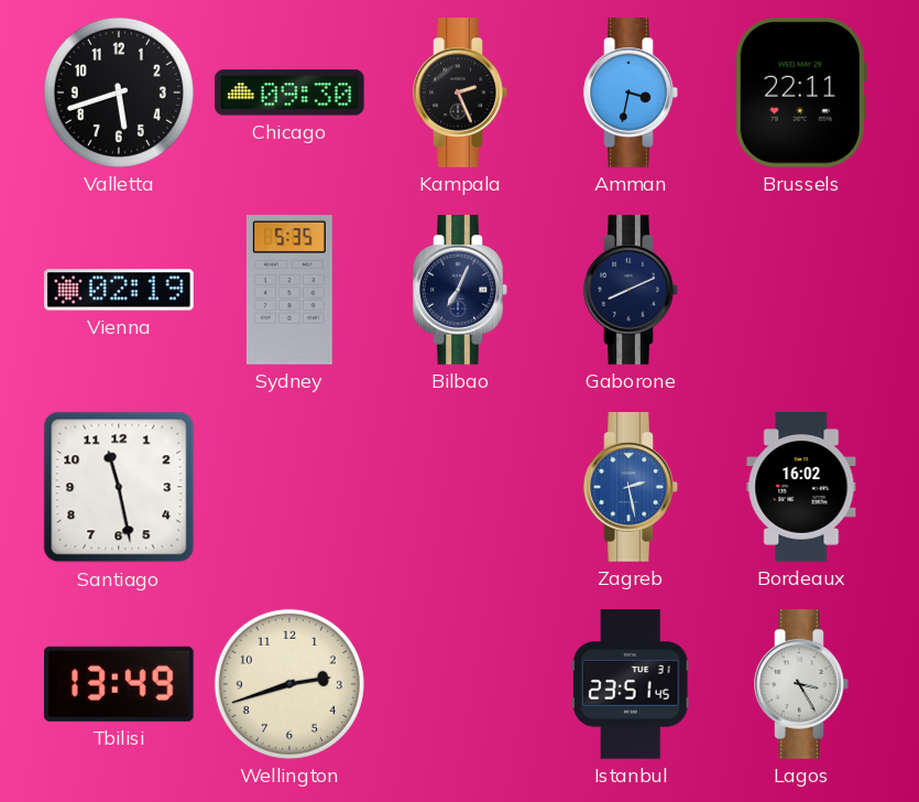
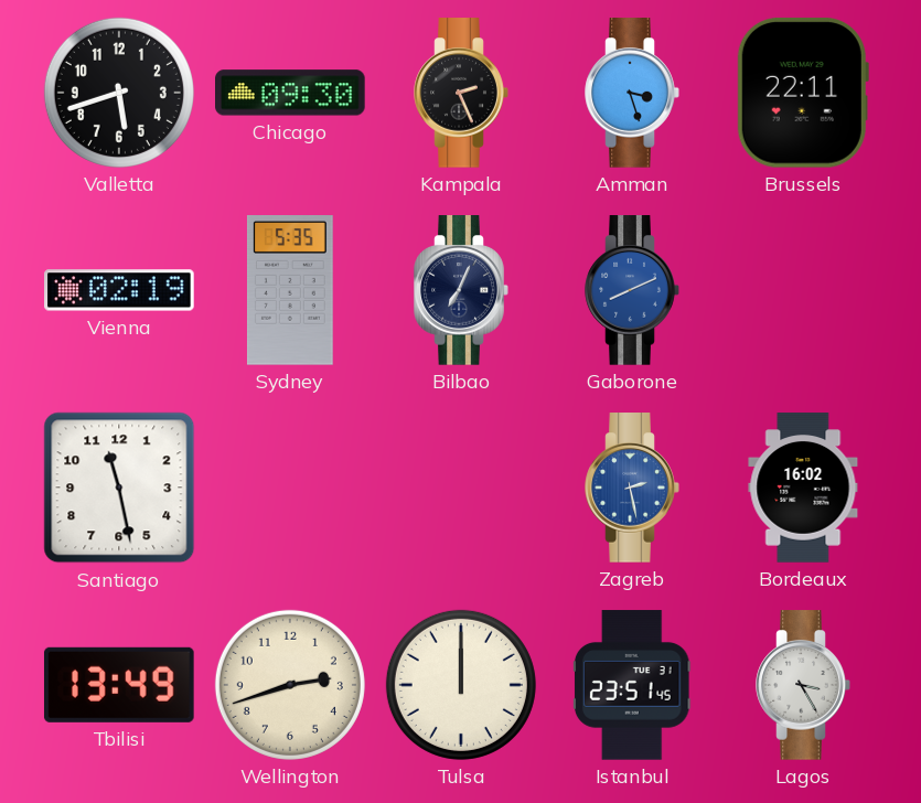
Amman: 3:32 -> 3:27 (632, 93)
Gaborone dial: navy -> blue (632, 290)
Tulsa: none -> 12:00 (461, 685)
